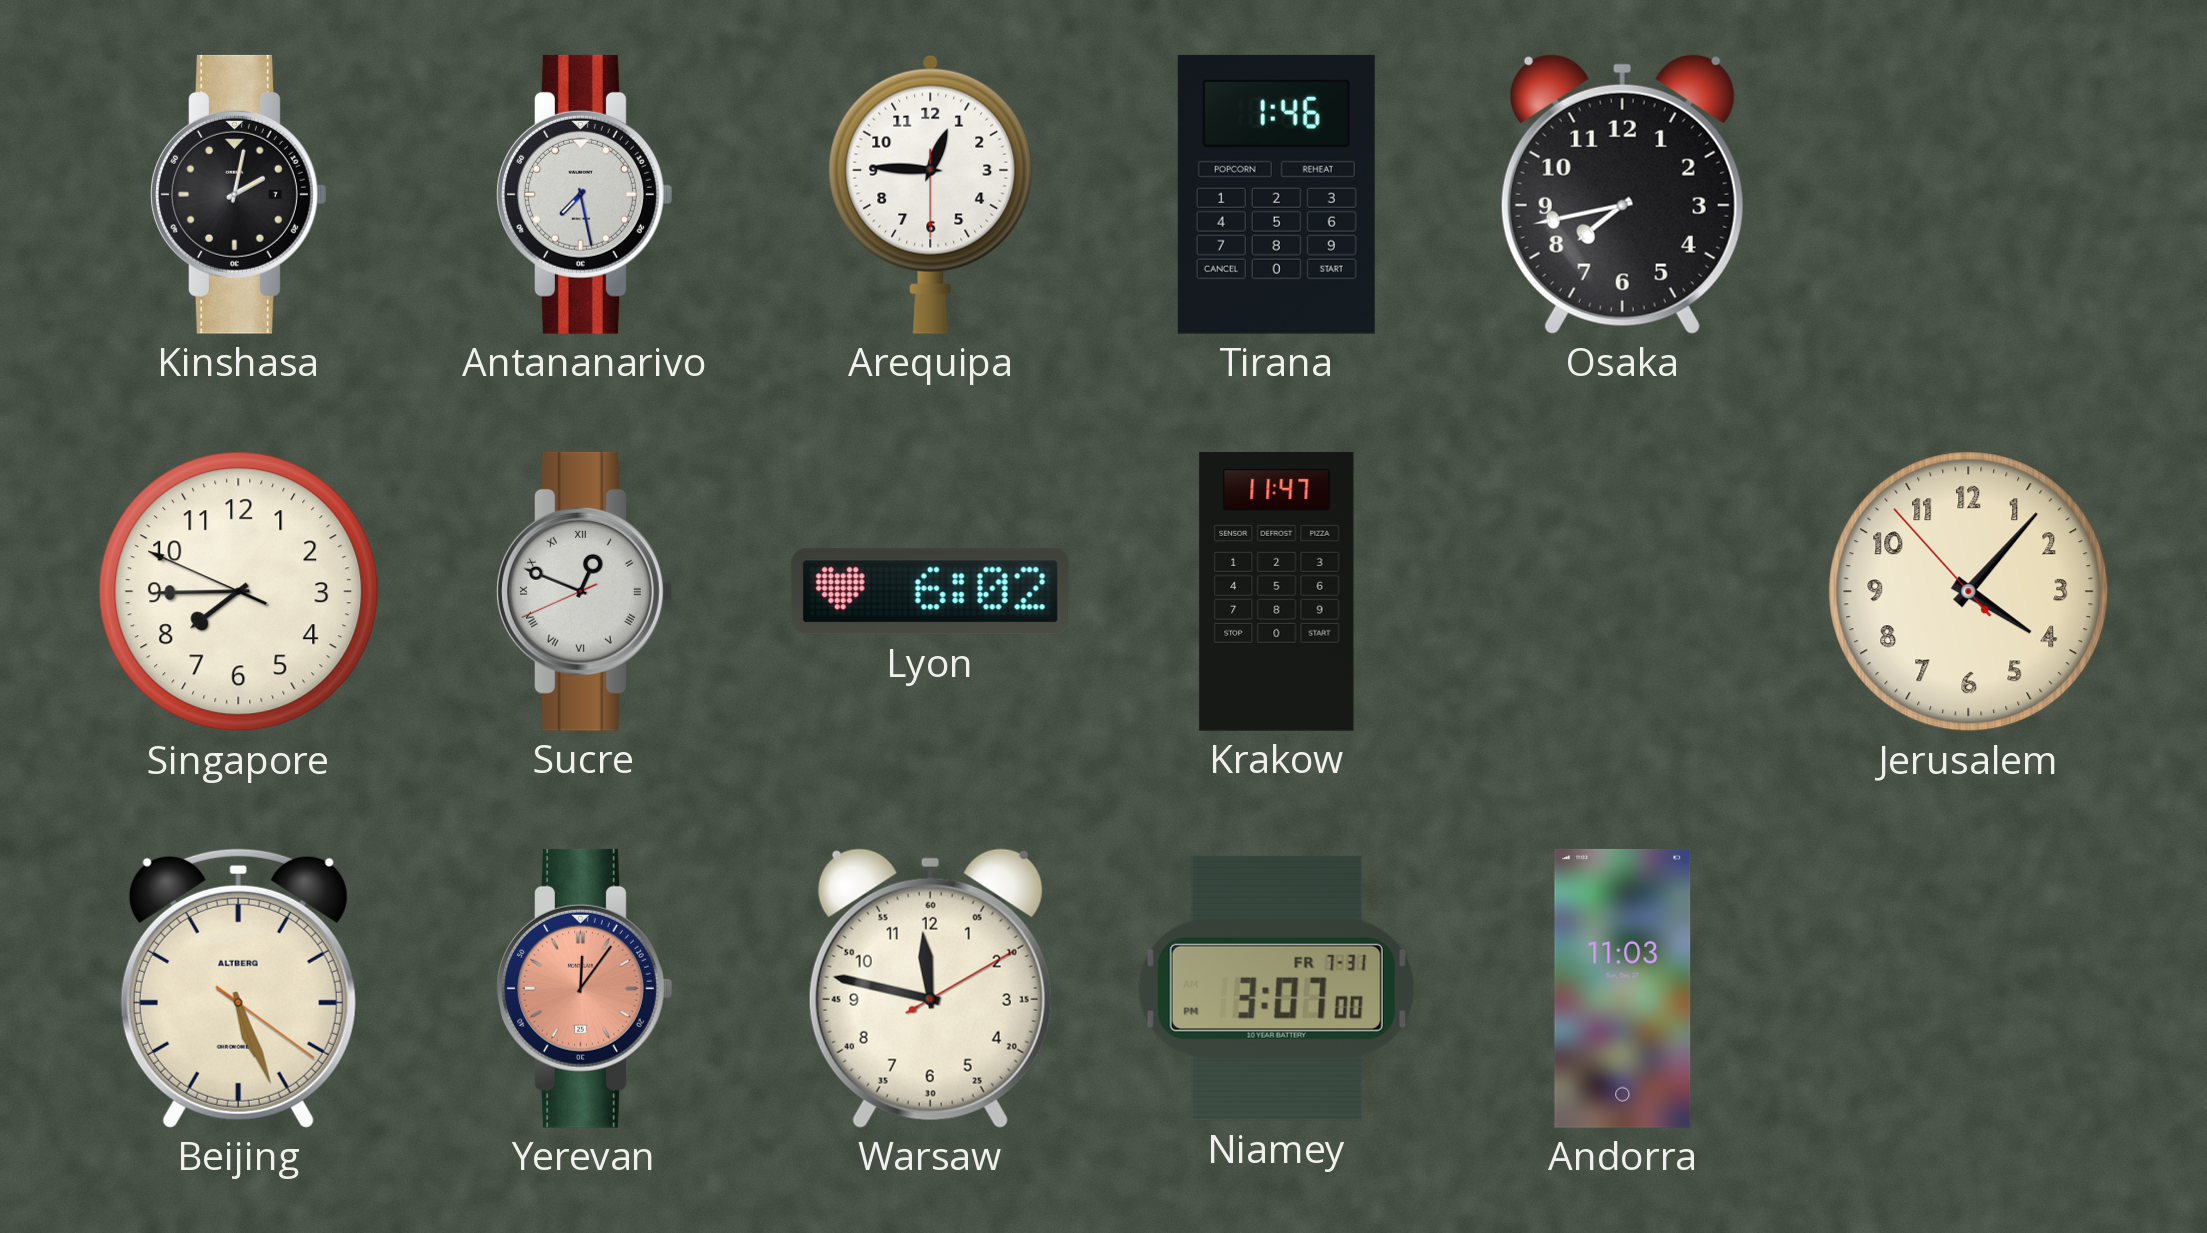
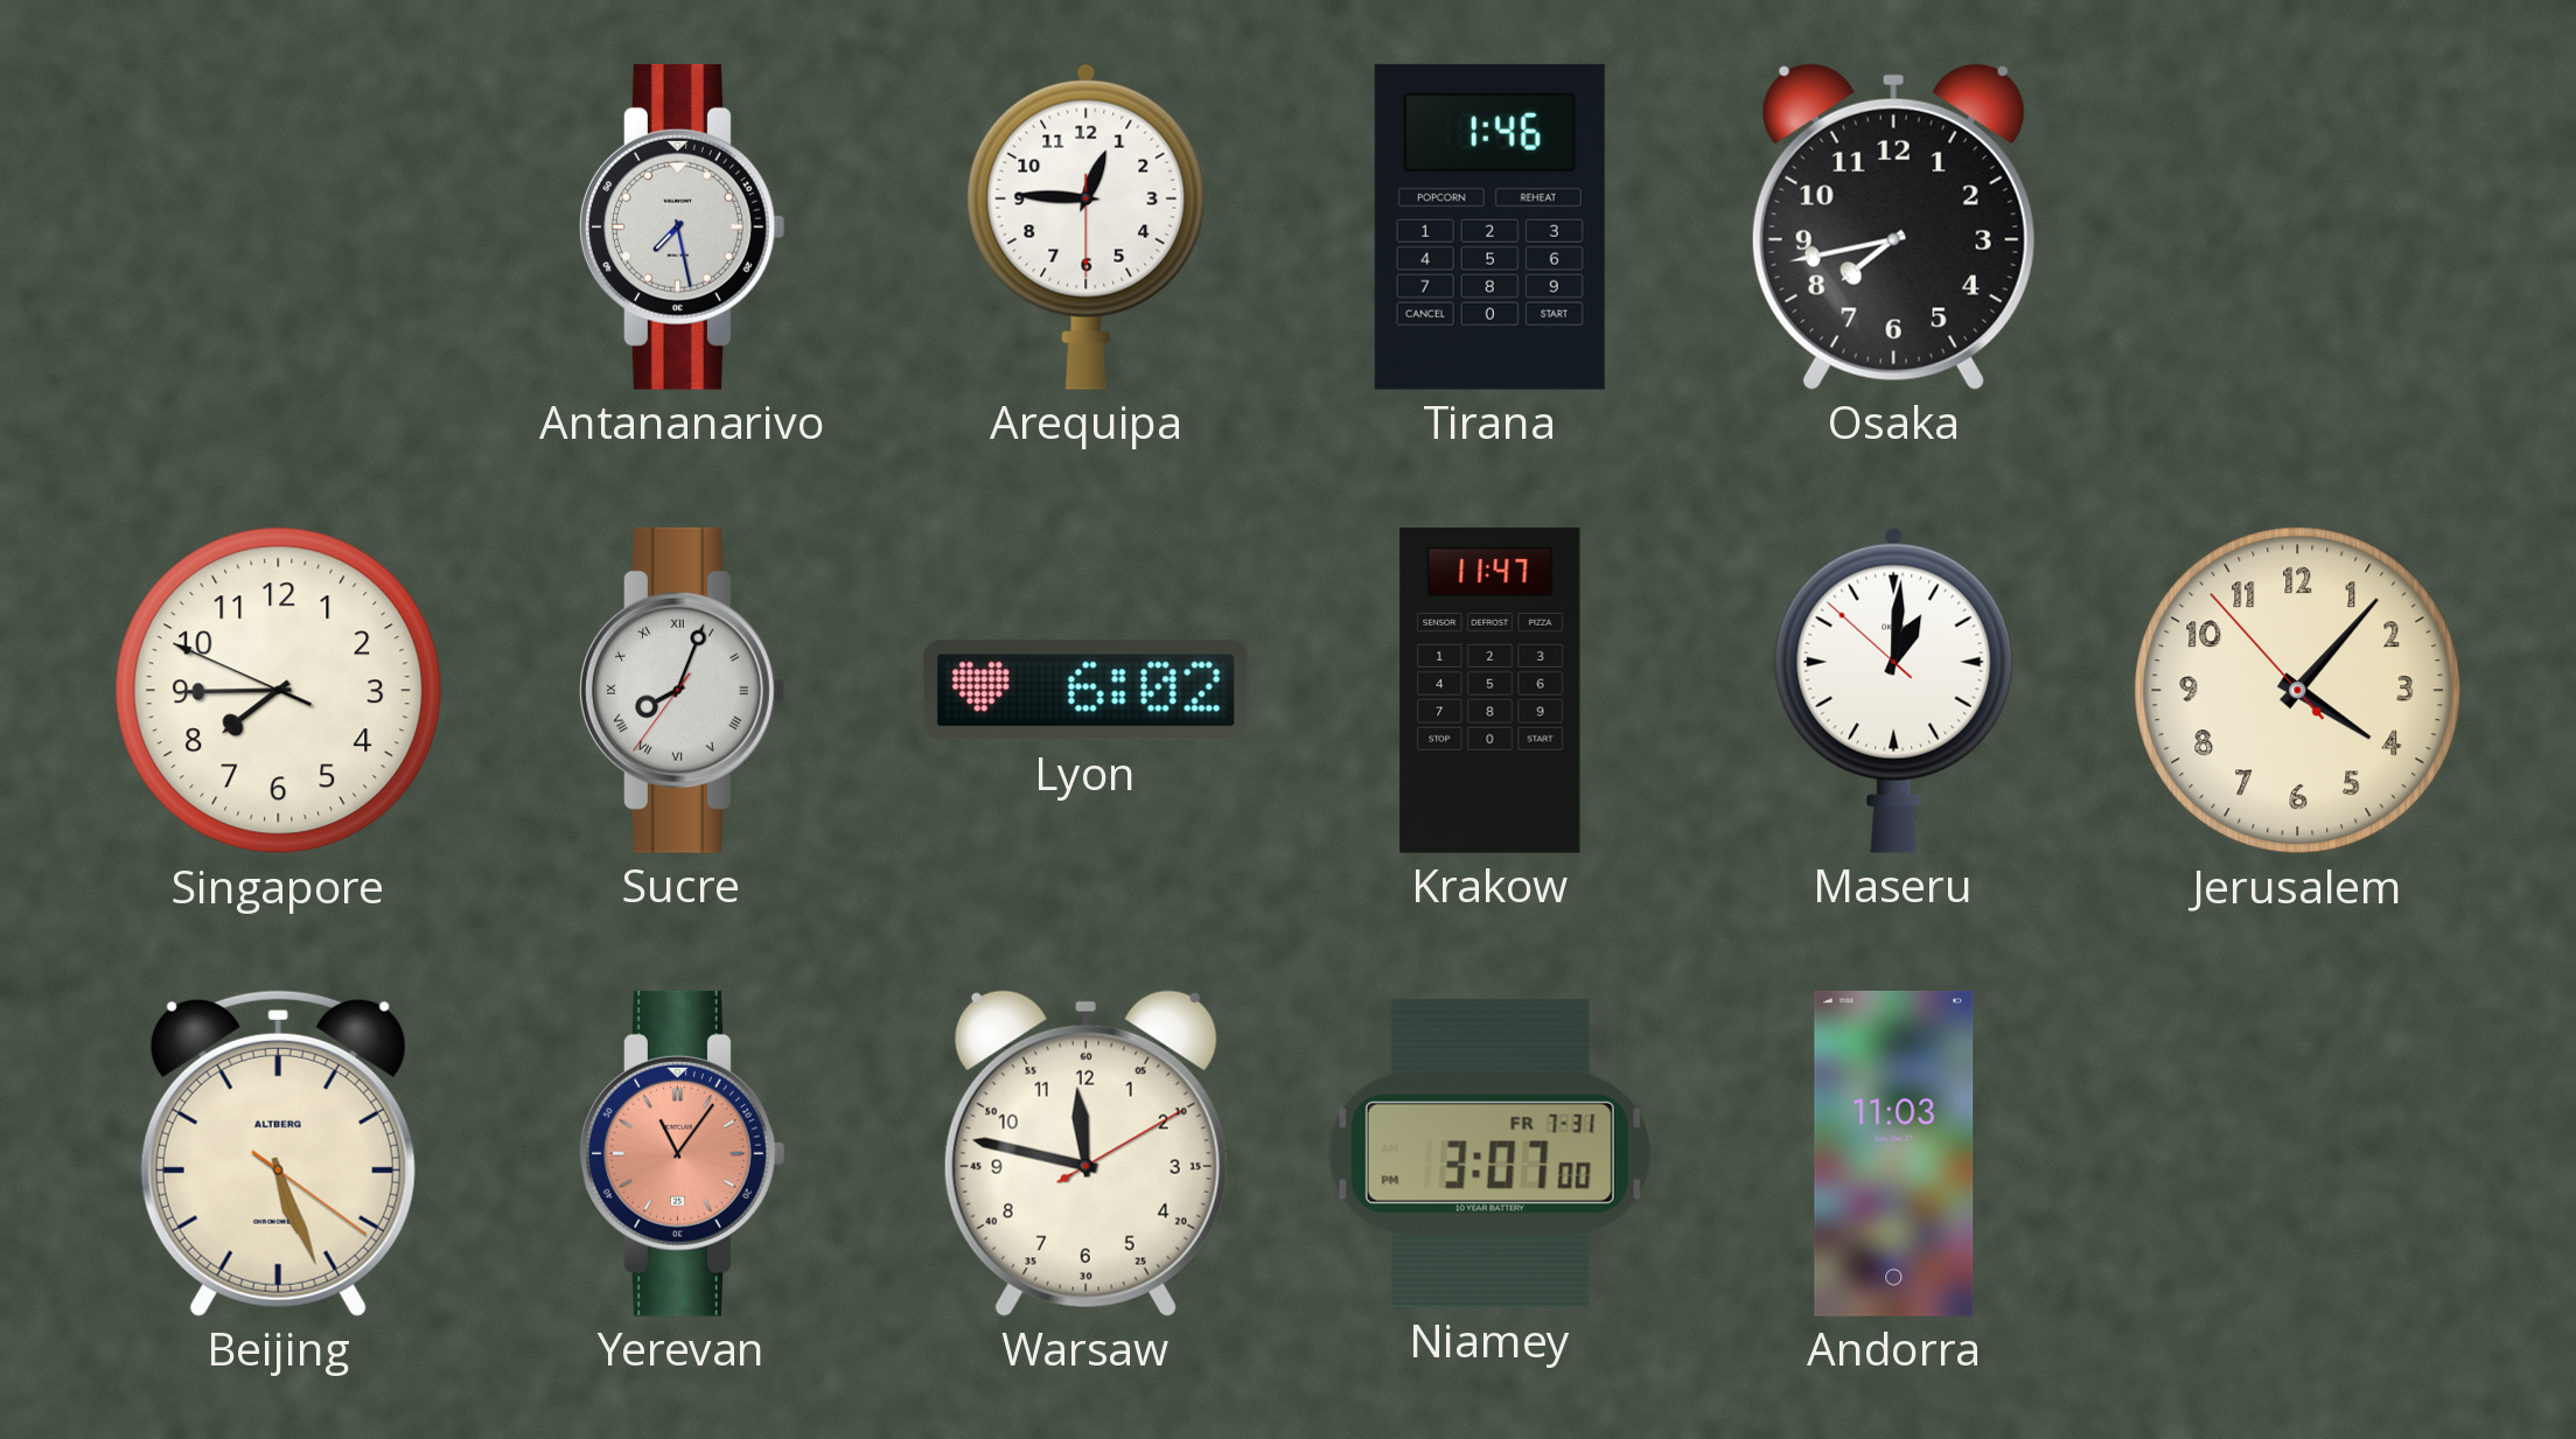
Kinshasa: 2:02 -> none (239, 194)
Sucre: 12:48 -> 8:03 (683, 690)
Maseru: none -> 1:00 (1894, 690)
Yerevan: 12:06 -> 11:06 (683, 1153)
